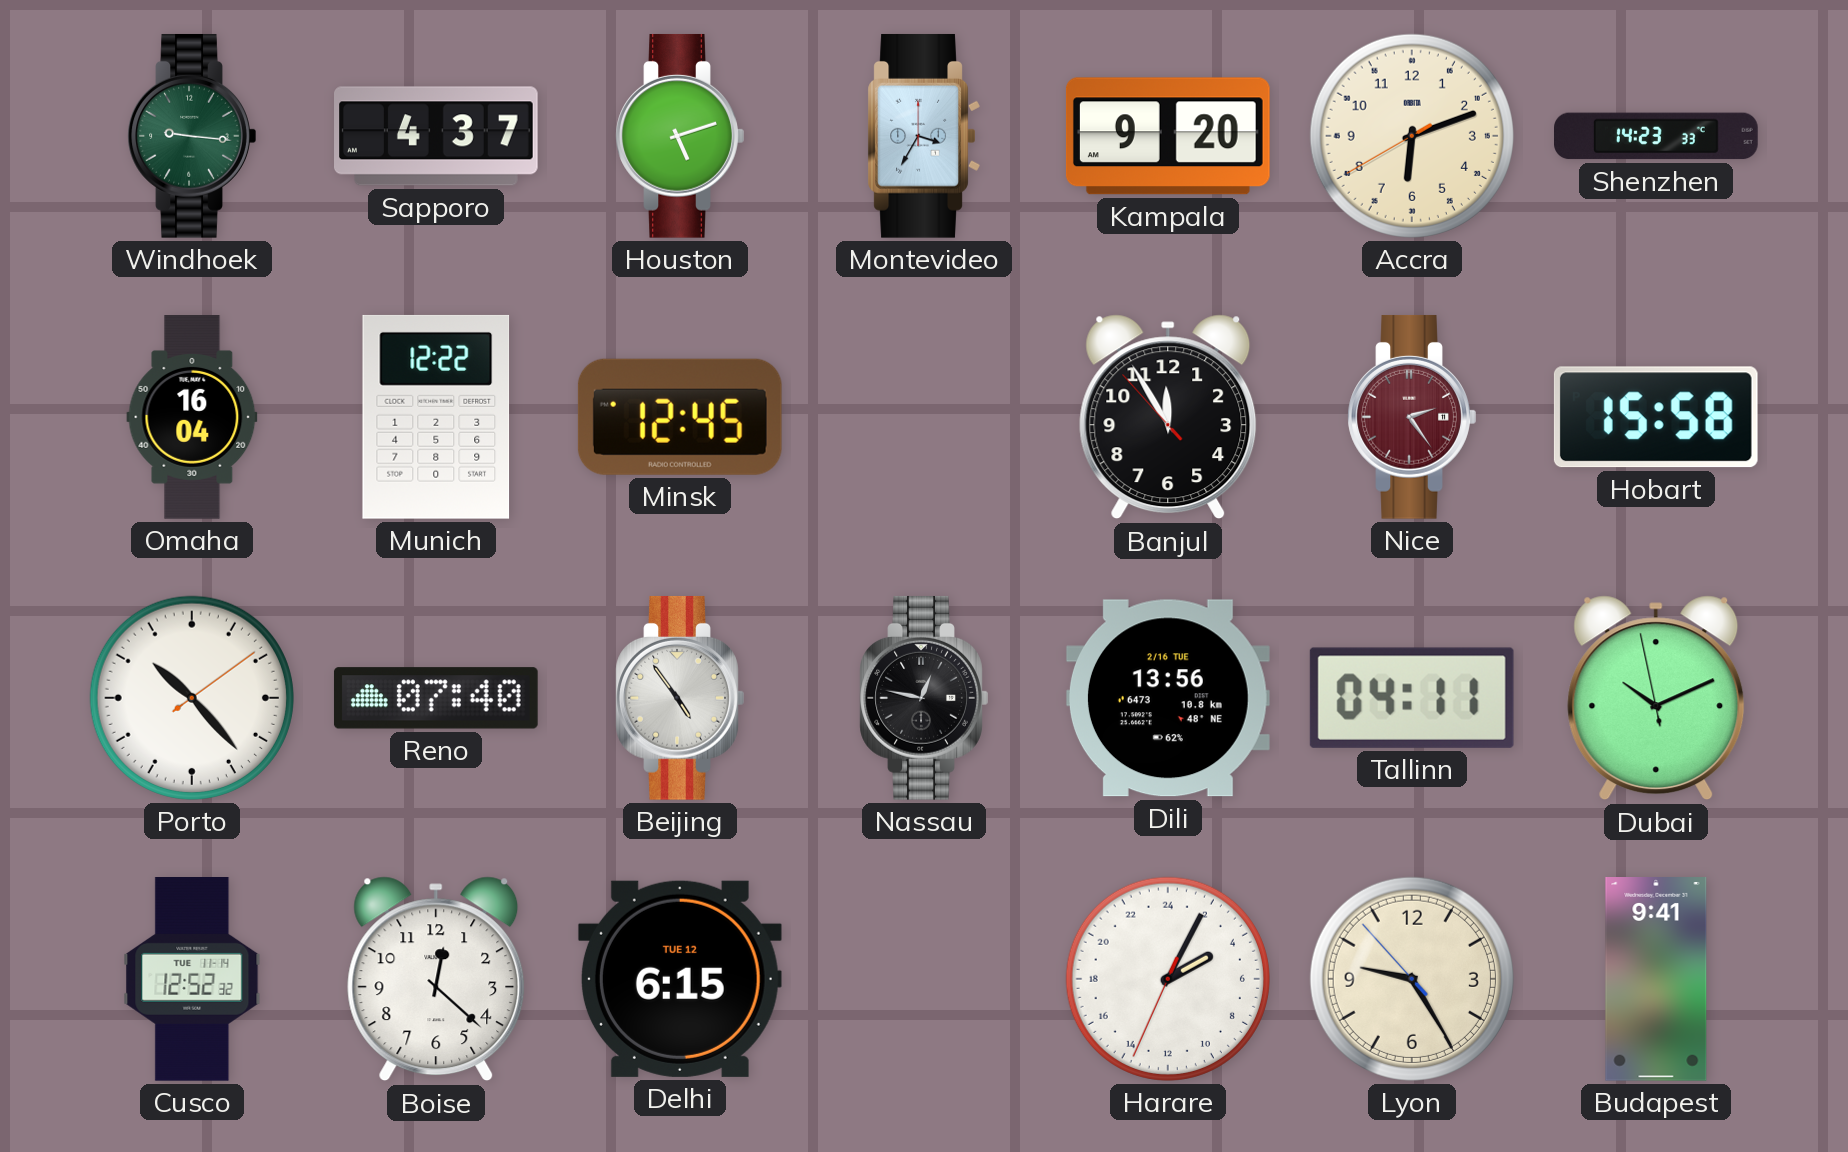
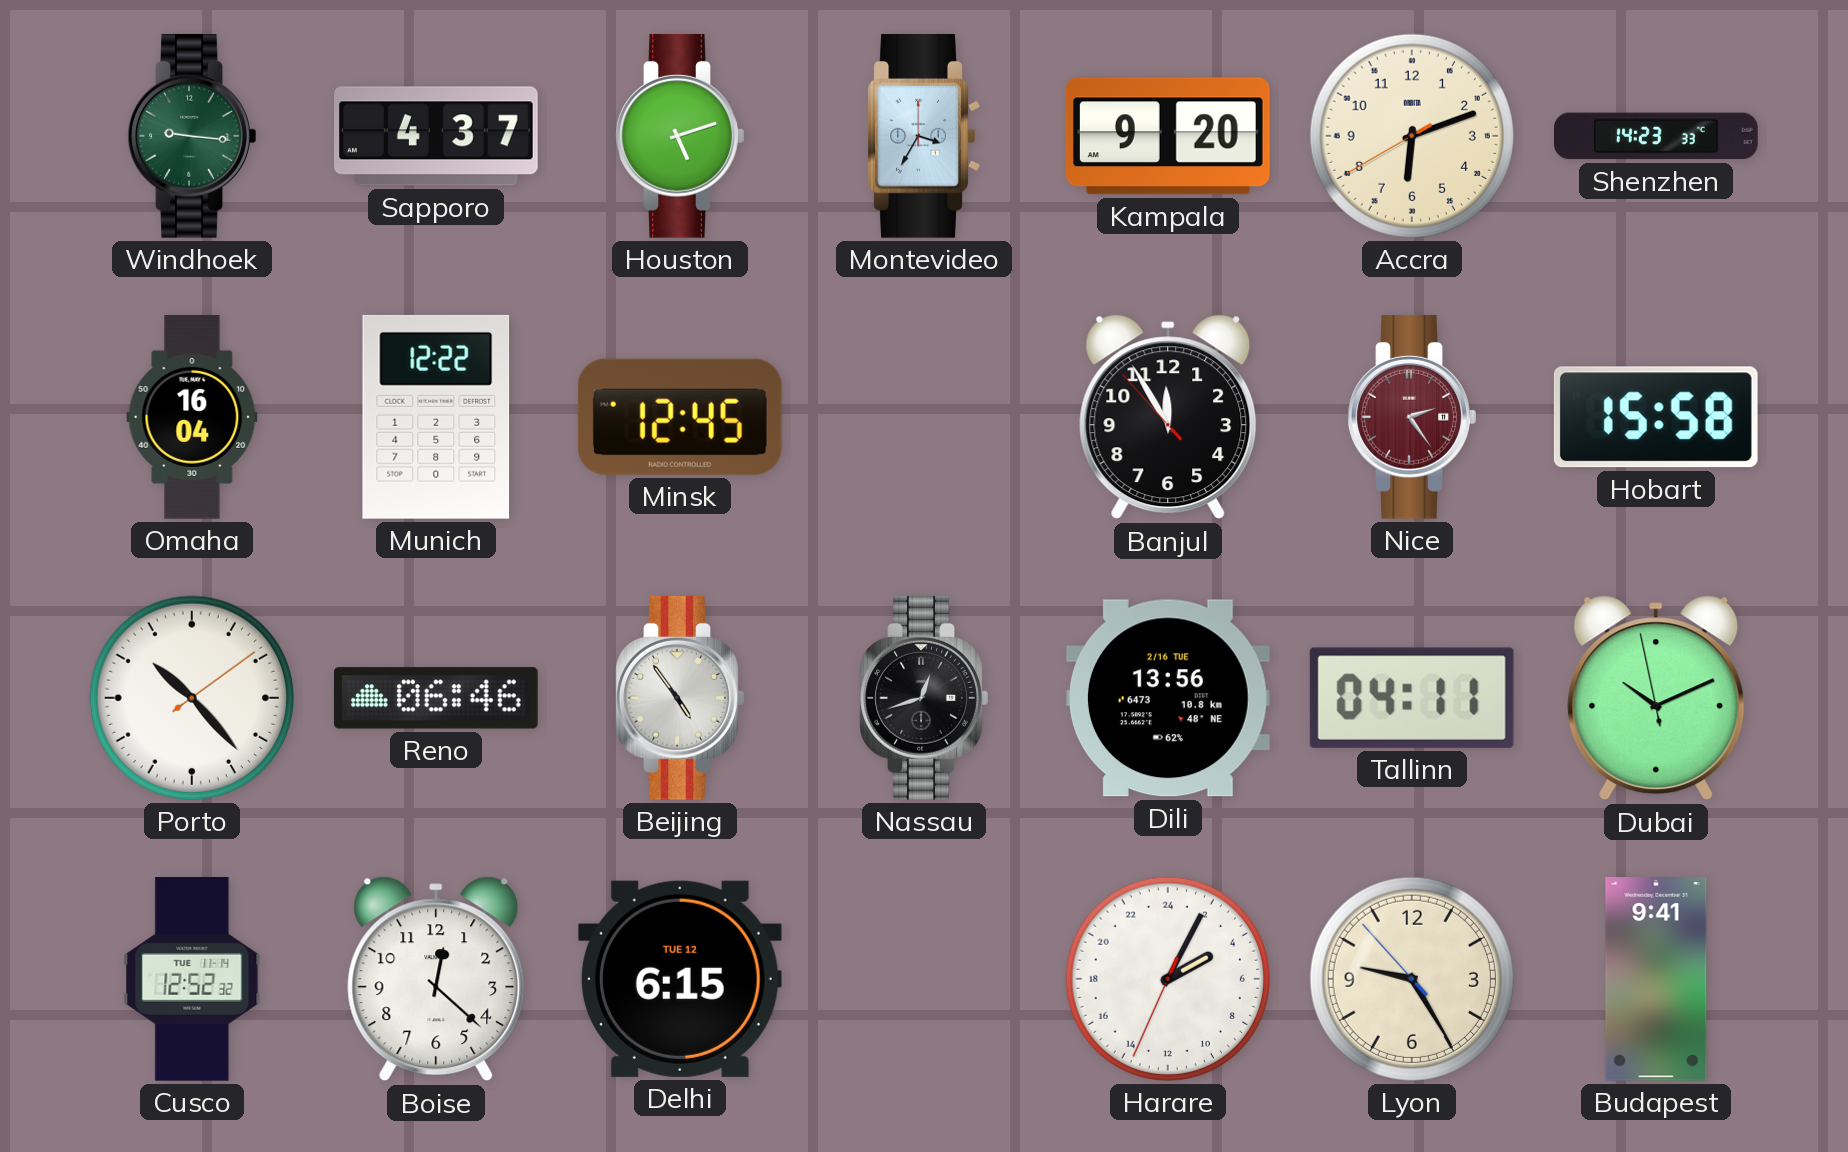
Reno: 07:40 -> 06:46 (436, 698)
Nassau: 12:47 -> 12:42 (924, 698)
